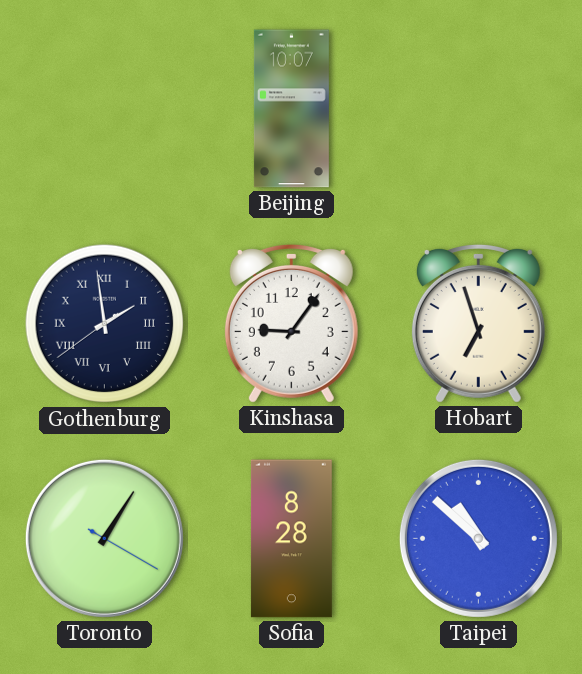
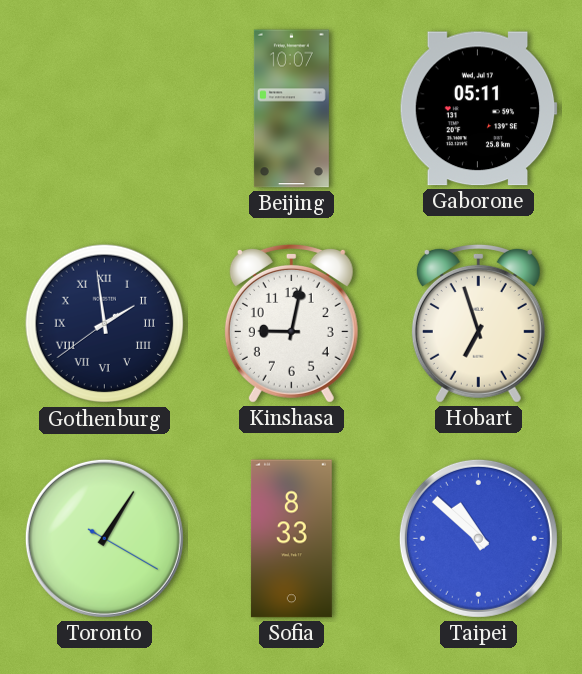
Gaborone: none -> 05:11 (478, 109)
Kinshasa: 9:06 -> 9:02 (291, 323)
Sofia: 8:28 -> 8:33 (291, 539)
